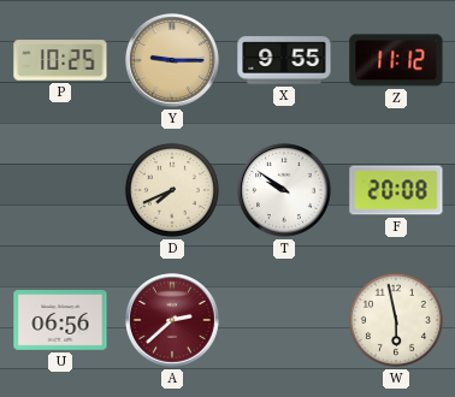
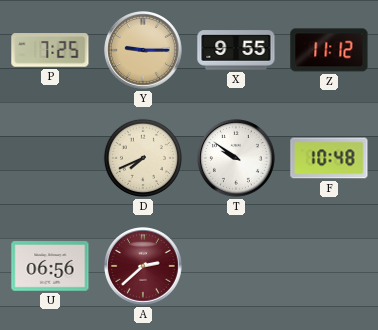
P: 10:25 -> 7:25 (50, 50)
F: 20:08 -> 10:48 (329, 158)
W: 5:58 -> none (396, 320)
